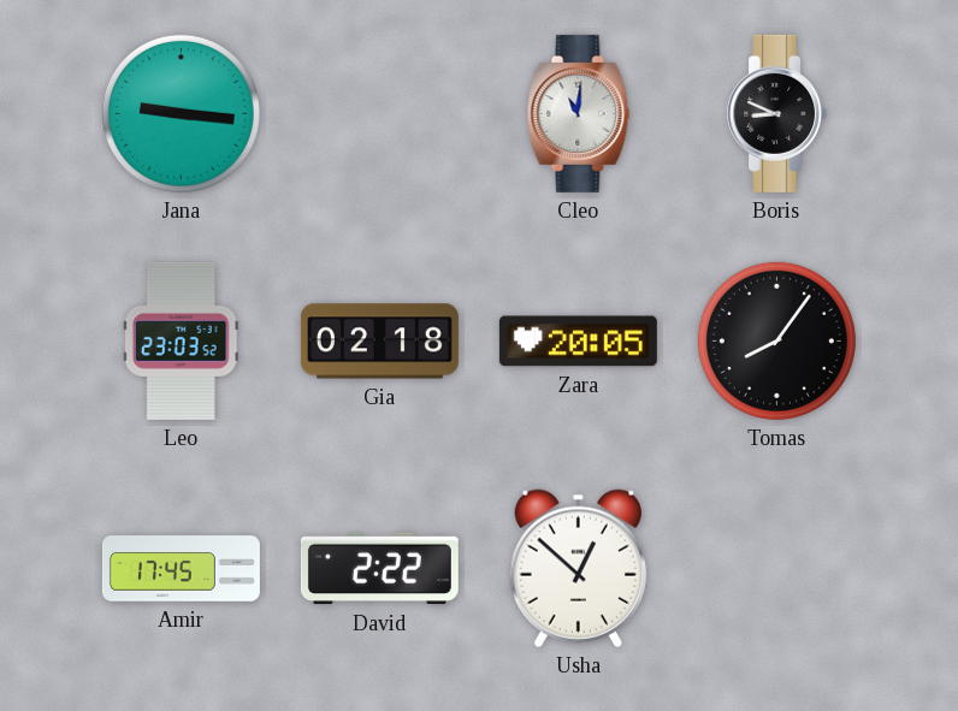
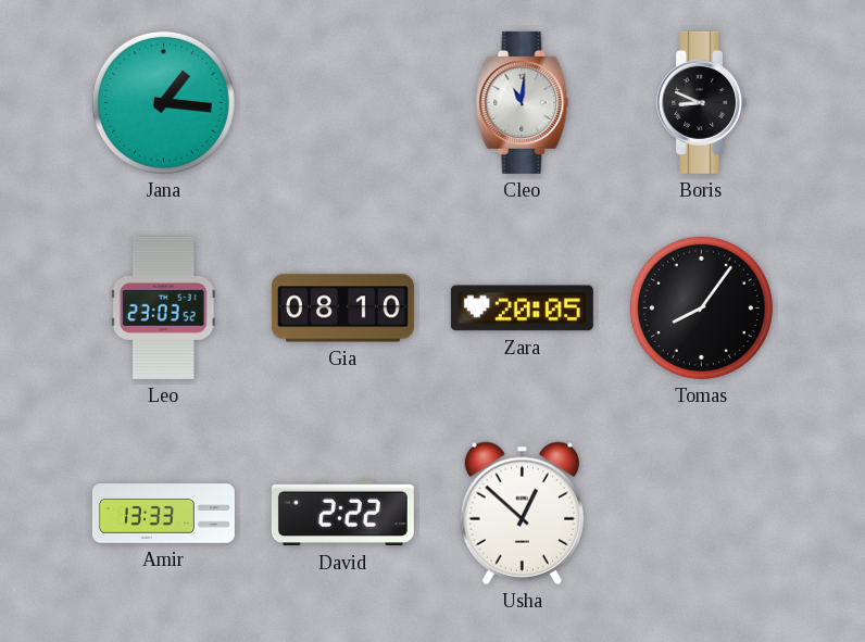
Jana: 9:16 -> 1:16 (163, 102)
Gia: 02:18 -> 08:10 (342, 309)
Amir: 17:45 -> 13:33 (163, 514)
